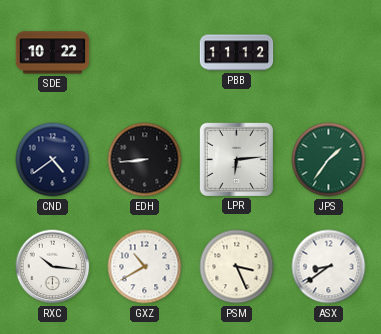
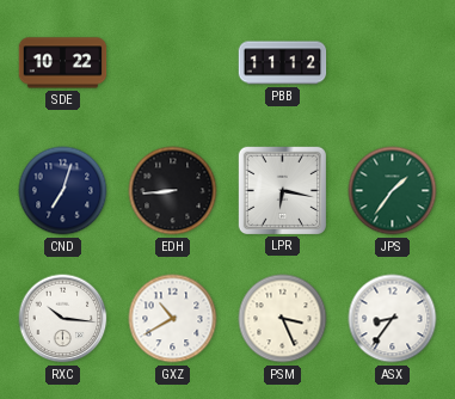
CND: 4:39 -> 7:03 (63, 191)
LPR: 6:14 -> 6:17 (282, 190)
ASX: 8:39 -> 8:36 (393, 319)
